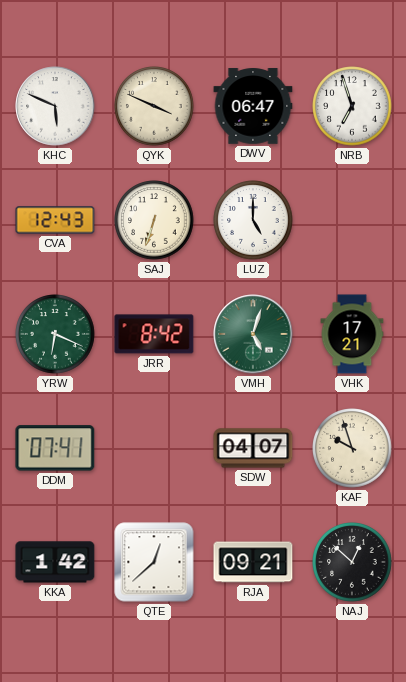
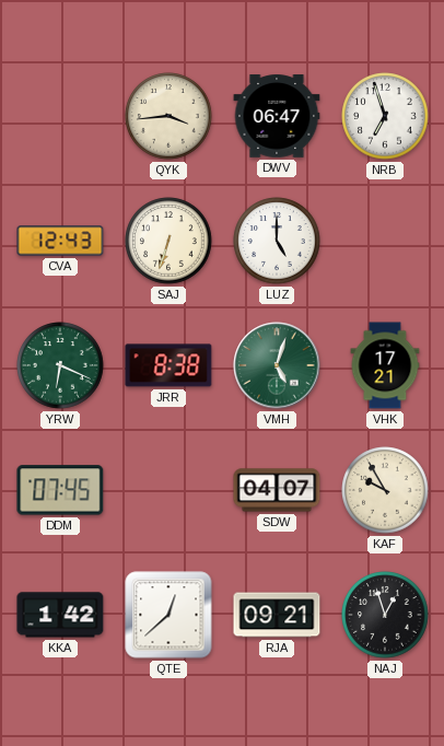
KHC: 5:49 -> none (55, 106)
QYK: 3:49 -> 3:44 (168, 116)
JRR: 8:42 -> 8:38 (168, 365)
DDM: 07:41 -> 07:45 (60, 490)
KAF: 9:57 -> 9:55 (385, 490)
NAJ: 12:52 -> 12:57 (385, 615)
